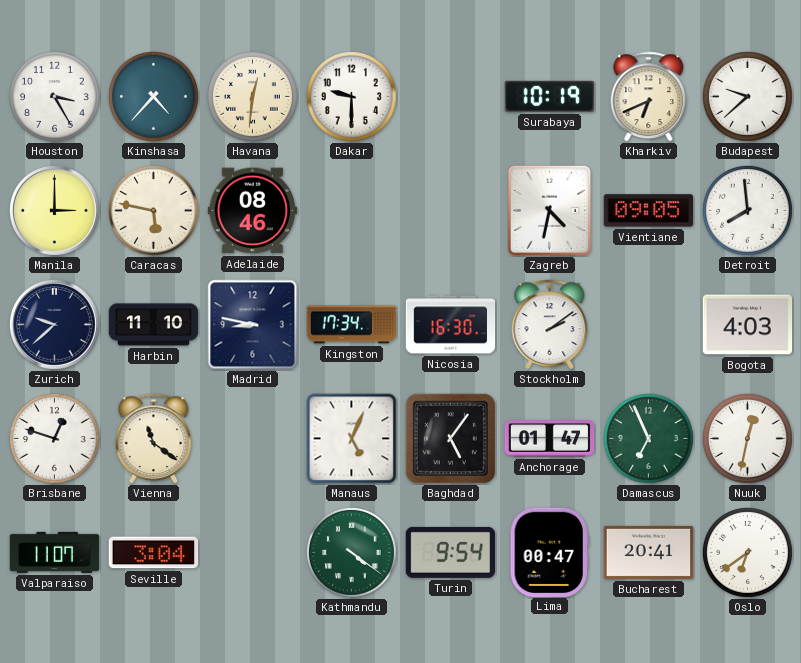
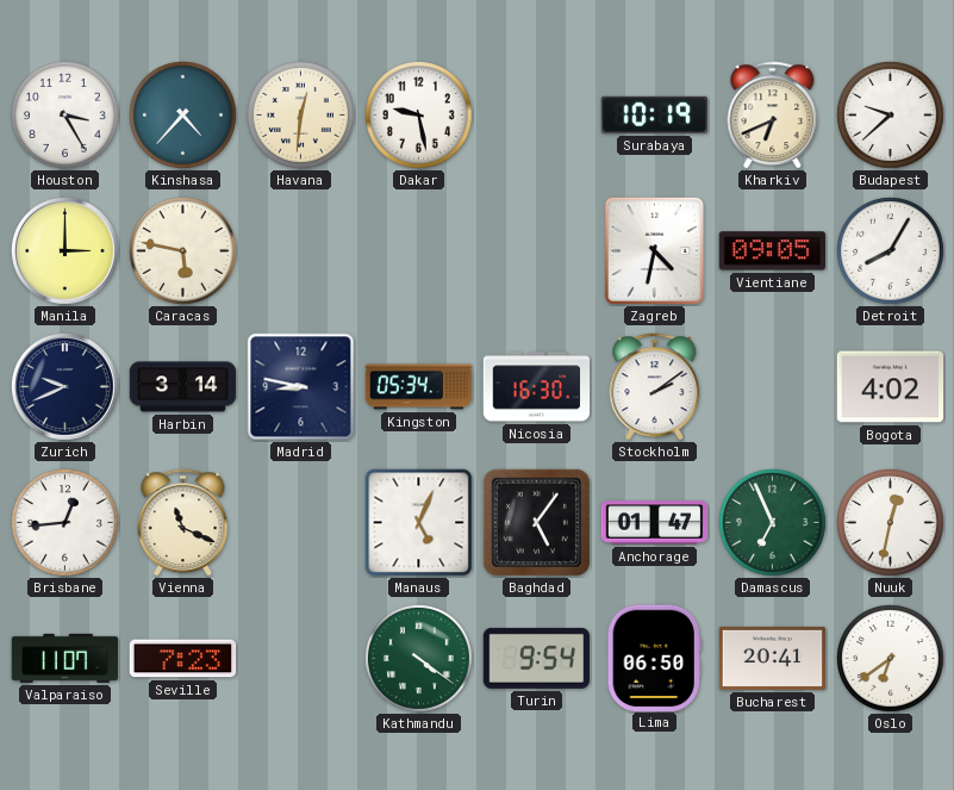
Dakar: 9:30 -> 9:28 (419, 116)
Adelaide: 08:46 -> none (253, 211)
Detroit: 7:59 -> 8:05 (891, 251)
Zurich: 9:38 -> 9:41 (66, 387)
Harbin: 11:10 -> 3:14 (183, 387)
Kingston: 17:34 -> 05:34 (419, 387)
Bogota: 4:03 -> 4:02 (891, 387)
Brisbane: 12:48 -> 12:44 (66, 523)
Vienna: 11:21 -> 11:19 (183, 523)
Seville: 3:04 -> 7:23 (183, 659)
Lima: 00:47 -> 06:50 (654, 658)
